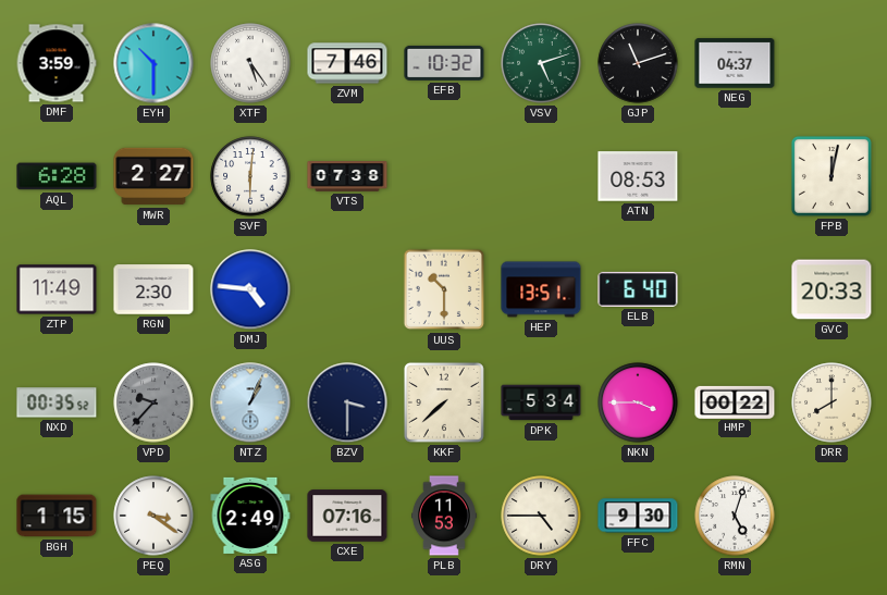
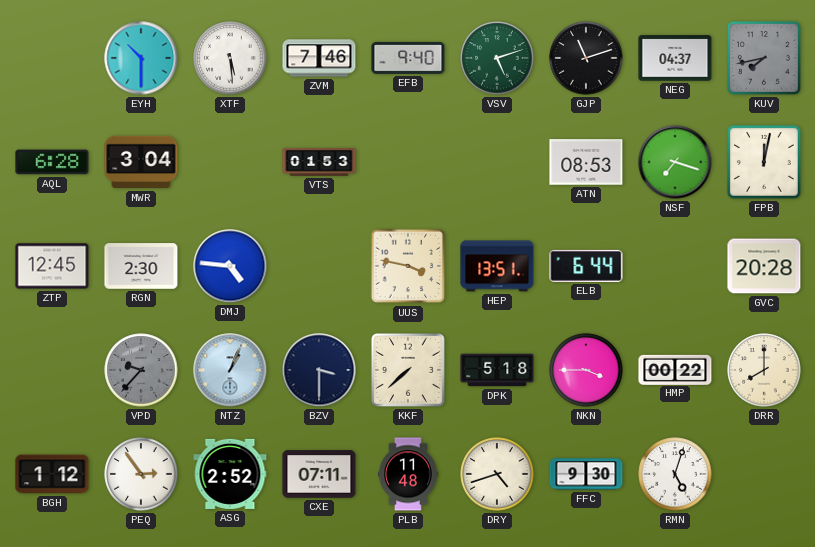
DMF: 3:59 -> none (57, 63)
XTF: 5:24 -> 5:29 (230, 58)
EFB: 10:32 -> 9:40 (408, 58)
KUV: none -> 7:43 (764, 58)
MWR: 2:27 -> 3:04 (141, 162)
SVF: 6:01 -> none (250, 176)
VTS: 07:38 -> 01:53 (319, 162)
NSF: none -> 7:18 (675, 162)
ZTP: 11:49 -> 12:45 (52, 266)
UUS: 10:30 -> 3:47 (408, 266)
ELB: 6:40 -> 6:44 (586, 266)
GVC: 20:33 -> 20:28 (764, 266)
NXD: 00:35 -> none (57, 402)
DPK: 5:34 -> 5:18 (497, 370)
BGH: 1:15 -> 1:12 (52, 474)
PEQ: 3:21 -> 2:54 (141, 474)
ASG: 2:49 -> 2:52 (230, 474)
CXE: 07:16 -> 07:11 (319, 474)
PLB: 11:53 -> 11:48 (409, 474)
DRY: 4:45 -> 4:42 (497, 474)
